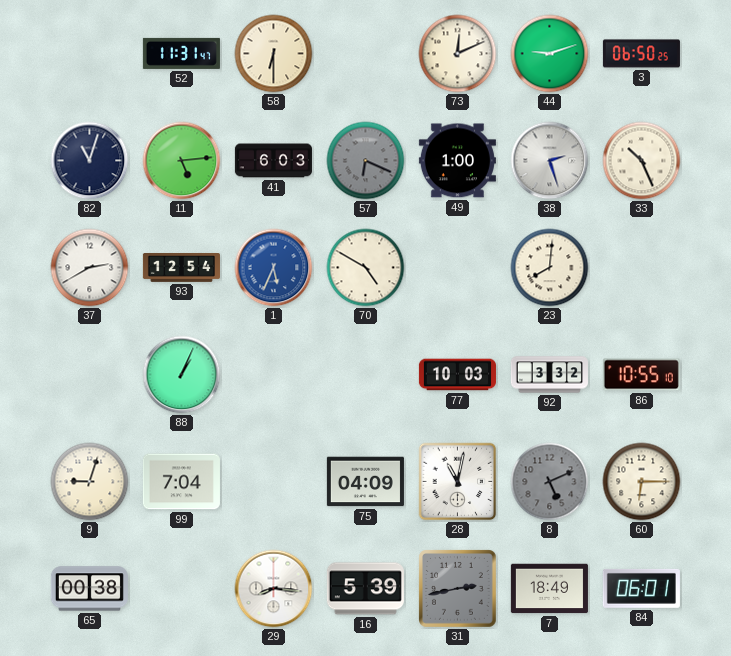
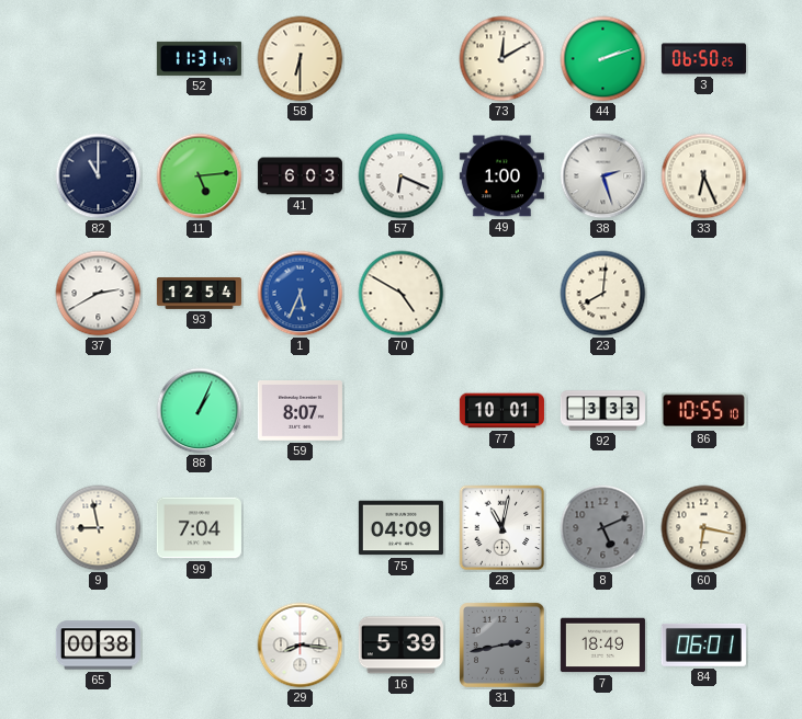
73: 12:11 -> 12:10 (502, 59)
44: 9:12 -> 2:12 (603, 59)
82: 11:03 -> 11:00 (99, 176)
57 dial: grey -> white (402, 176)
33: 10:26 -> 6:26 (704, 176)
59: none -> 8:07 (300, 411)
77: 10:03 -> 10:01 (501, 411)
92: 3:32 -> 3:33 (602, 411)
9: 9:03 -> 8:58 (99, 528)
60: 6:15 -> 6:17 (704, 528)
